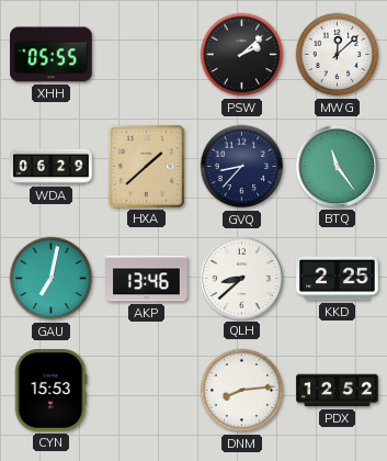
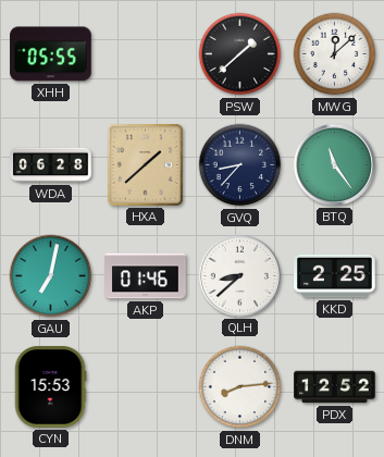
PSW: 2:08 -> 1:38 (240, 54)
WDA: 06:29 -> 06:28 (51, 165)
AKP: 13:46 -> 01:46 (146, 276)
